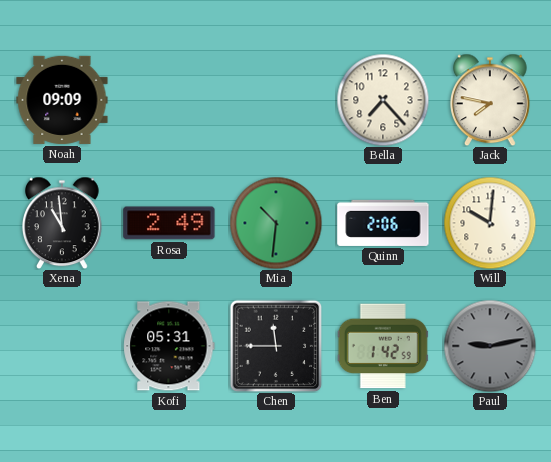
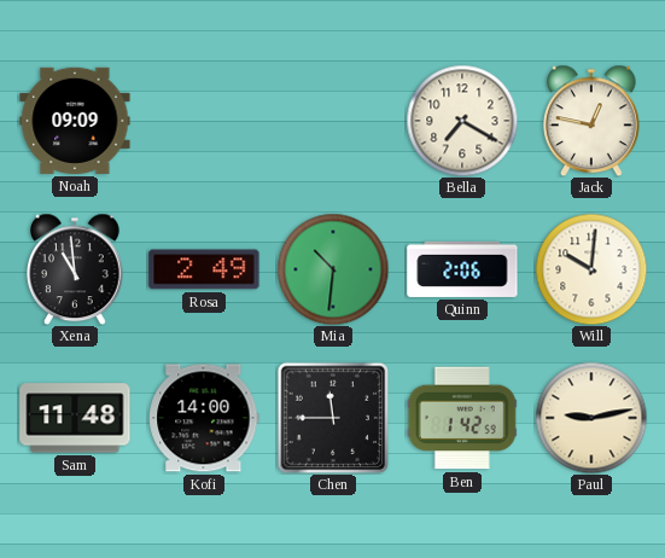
Bella: 7:23 -> 7:20 (462, 121)
Jack: 7:47 -> 12:47 (593, 121)
Sam: none -> 11:48 (75, 418)
Kofi: 05:31 -> 14:00 (204, 418)
Paul dial: grey -> cream (591, 418)
